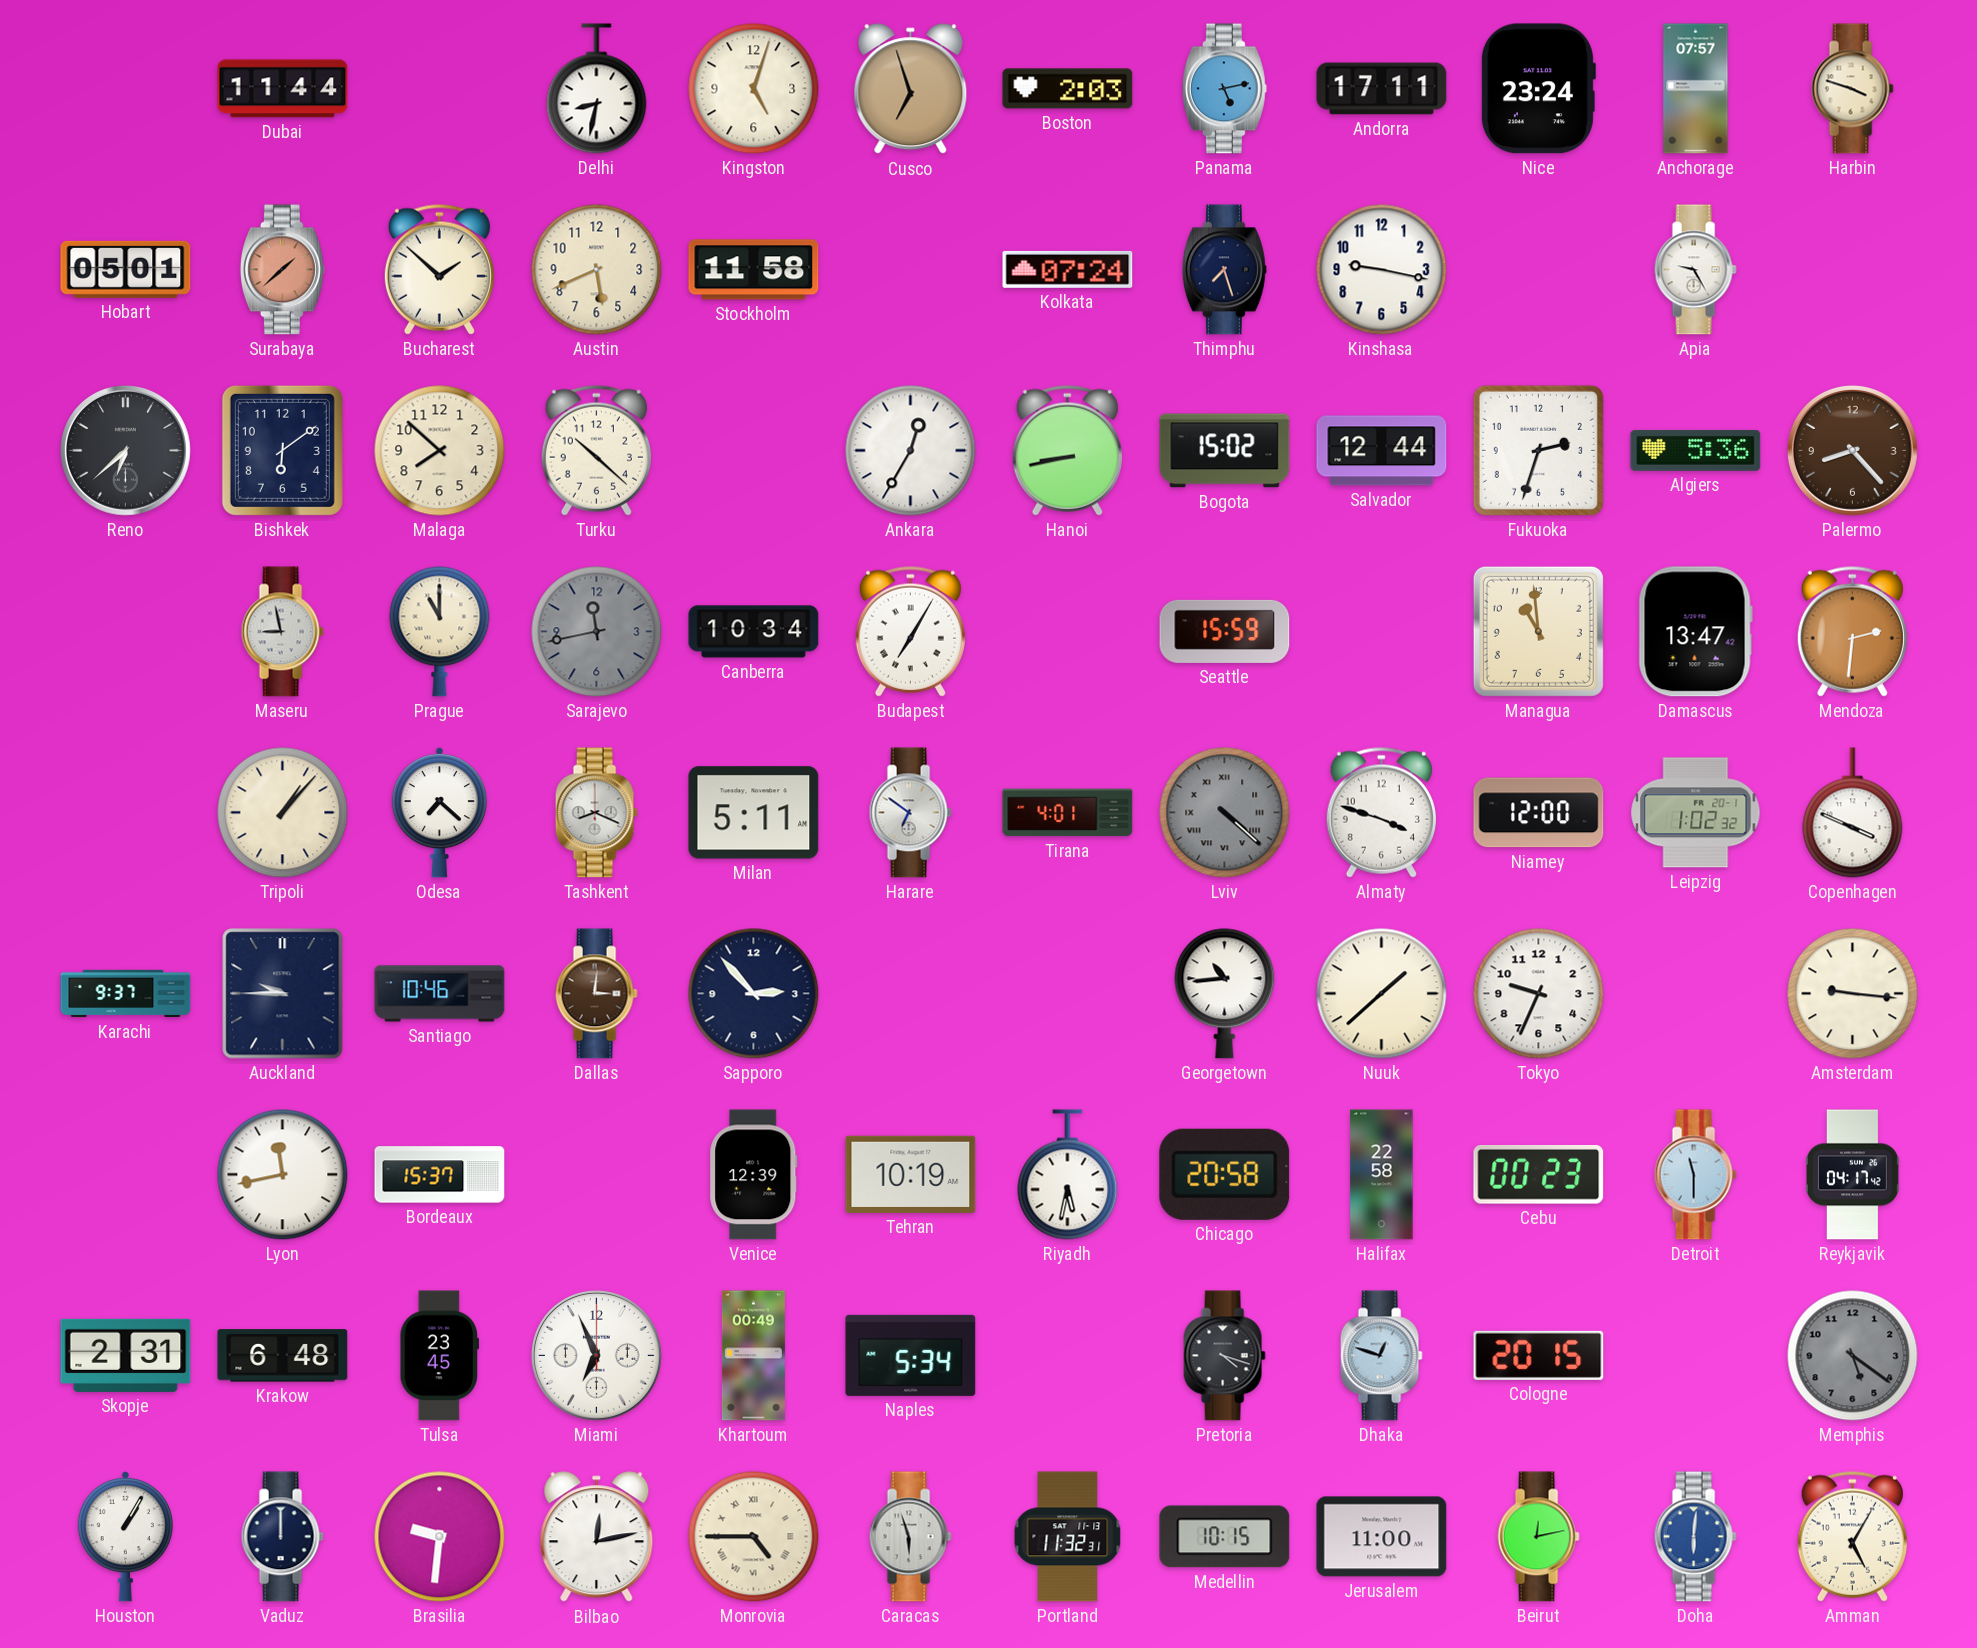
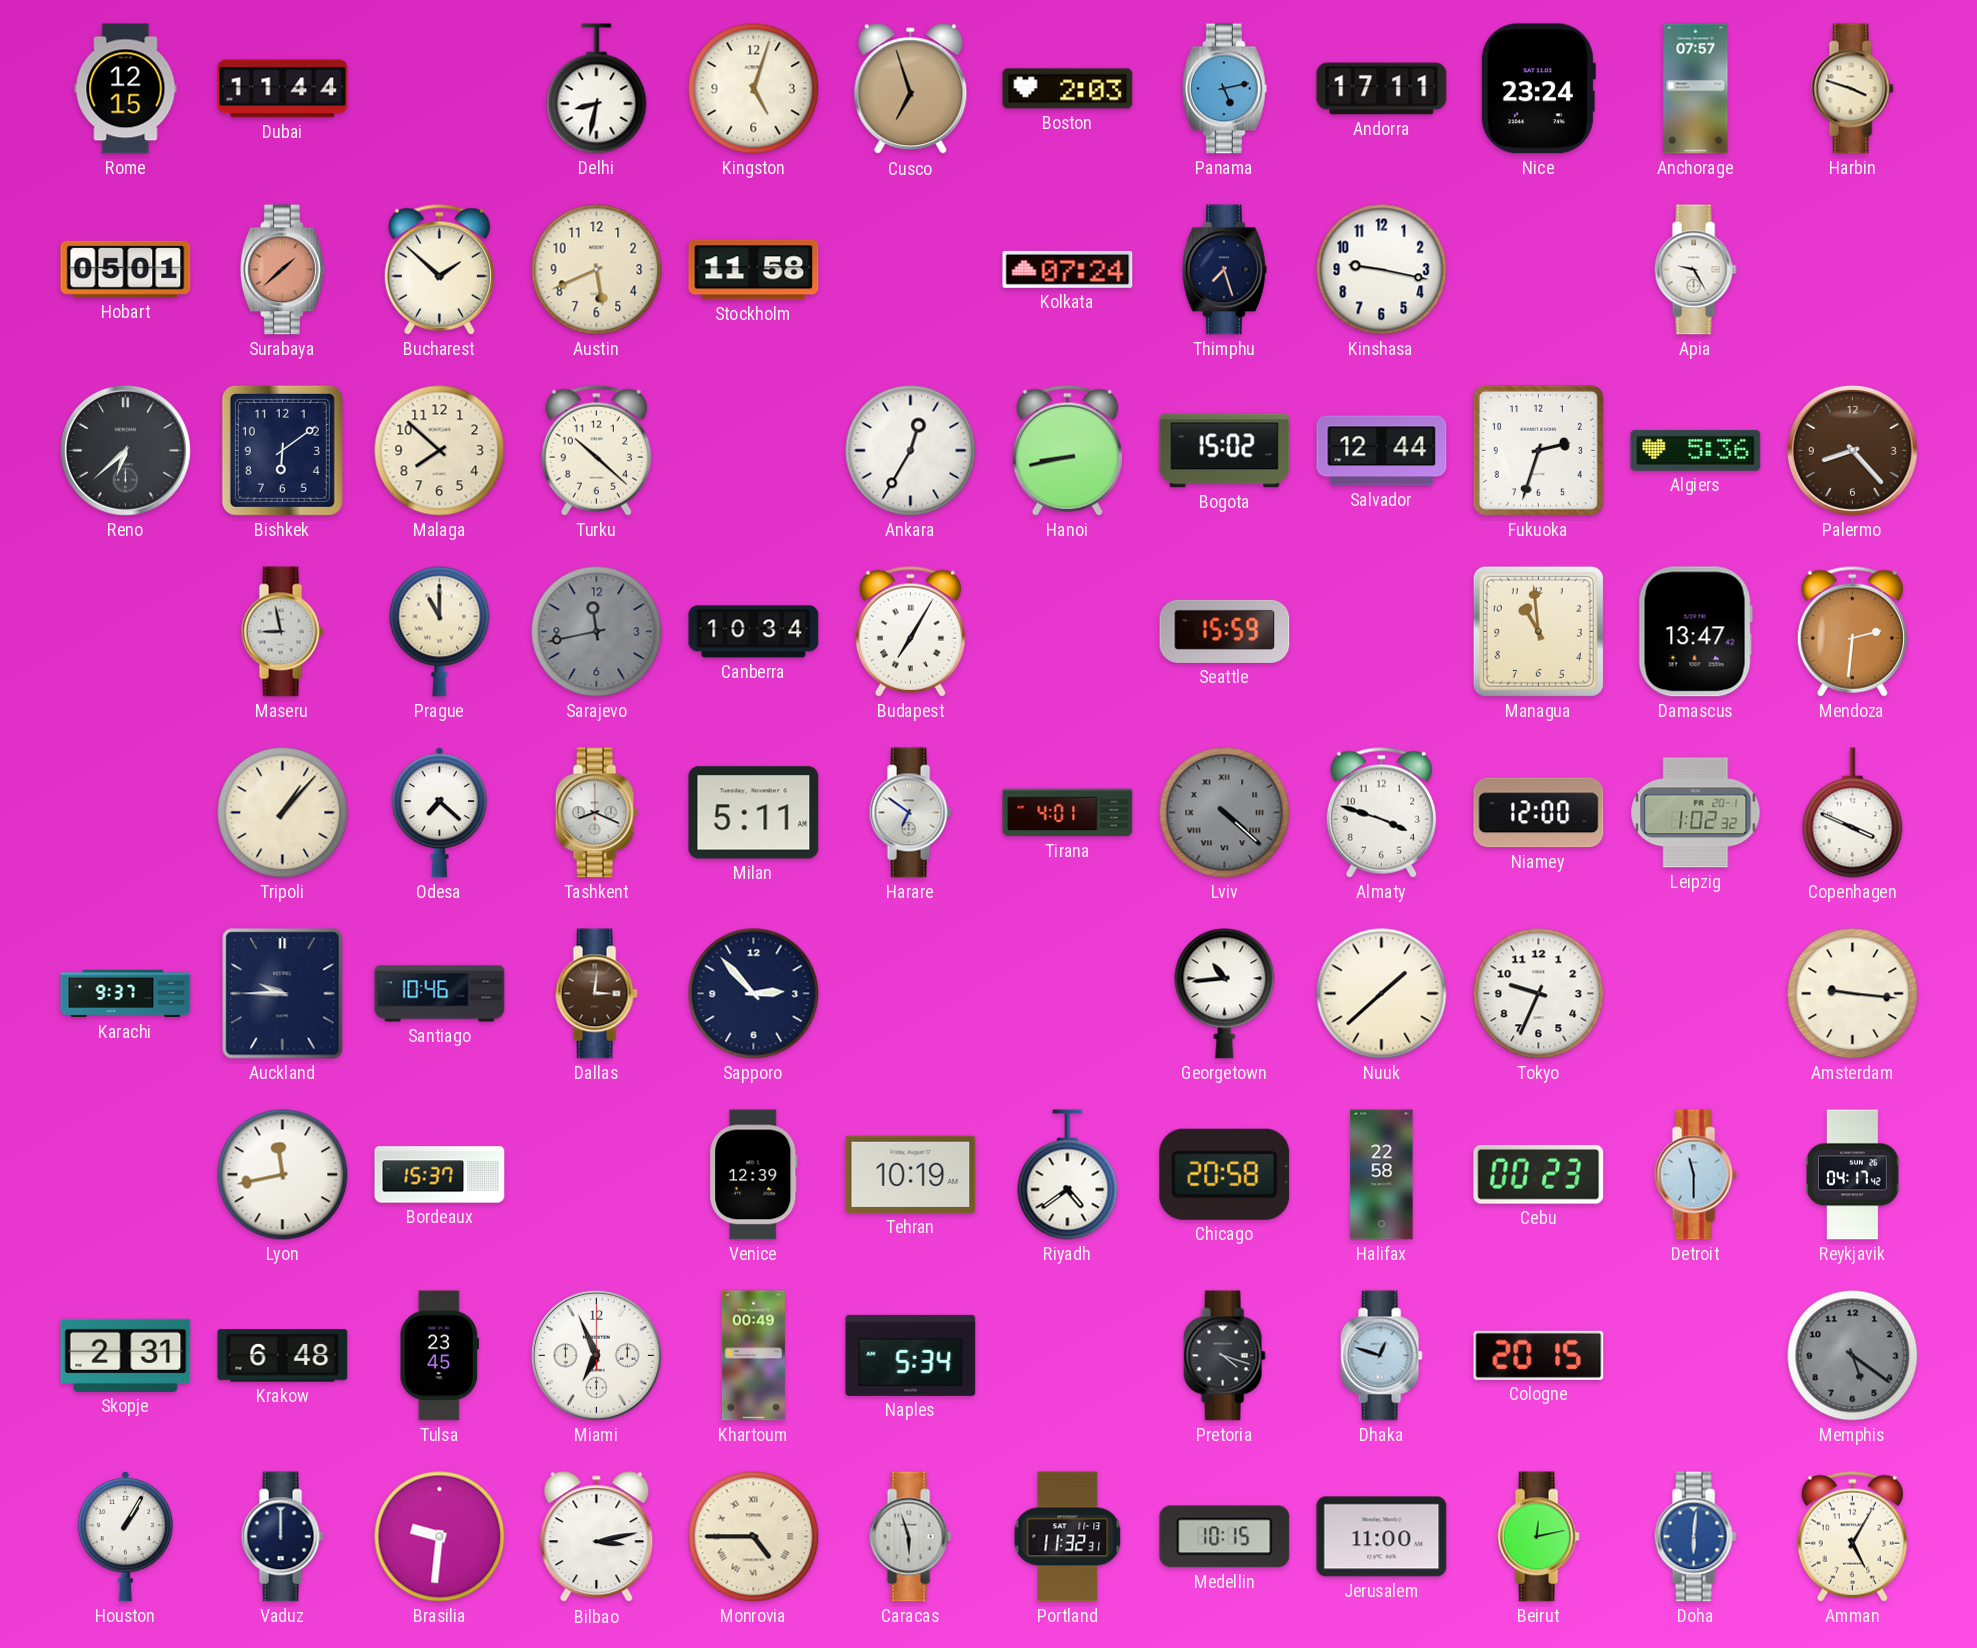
Rome: none -> 12:15 (126, 89)
Riyadh: 5:32 -> 4:39 (1068, 1175)
Bilbao: 12:13 -> 3:13 (597, 1537)
